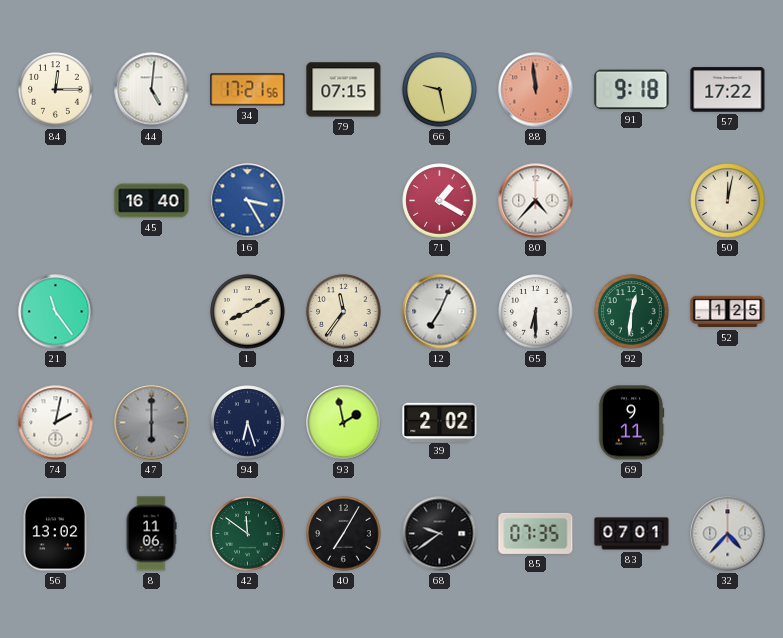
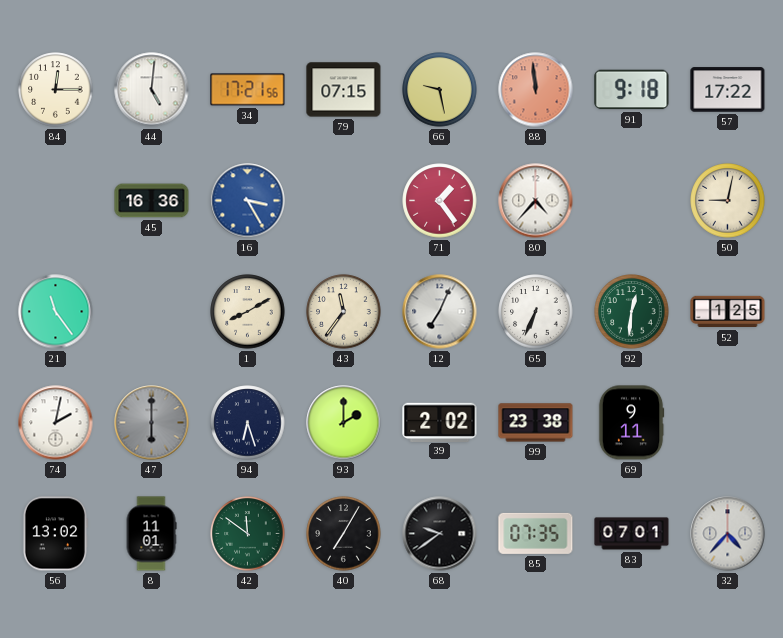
45: 16:40 -> 16:36 (152, 201)
71: 1:20 -> 1:24 (440, 201)
50: 12:02 -> 9:02 (728, 201)
65: 6:30 -> 6:34 (536, 312)
93: 1:58 -> 2:00 (344, 423)
99: none -> 23:38 (536, 423)
8: 11:06 -> 11:01 (151, 534)
